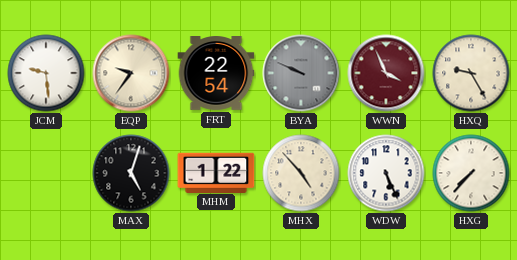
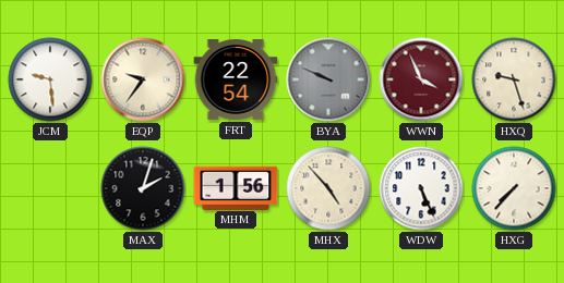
HXQ: 9:25 -> 9:27 (514, 79)
MAX: 5:03 -> 2:03 (143, 188)
MHM: 1:22 -> 1:56 (236, 187)
